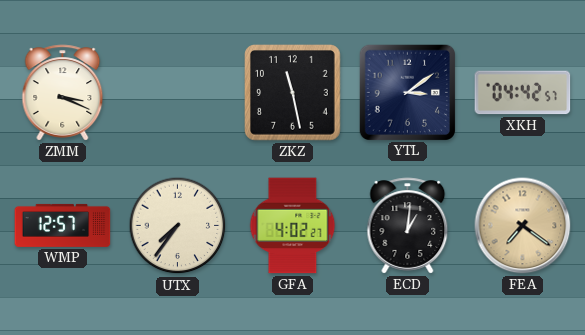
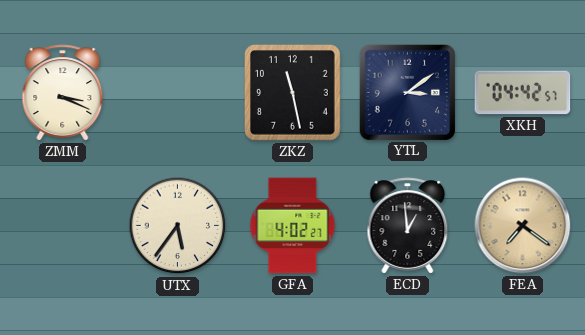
WMP: 12:57 -> none (63, 225)
UTX: 7:36 -> 5:36 (178, 226)
ECD: 1:01 -> 12:59 (408, 226)
